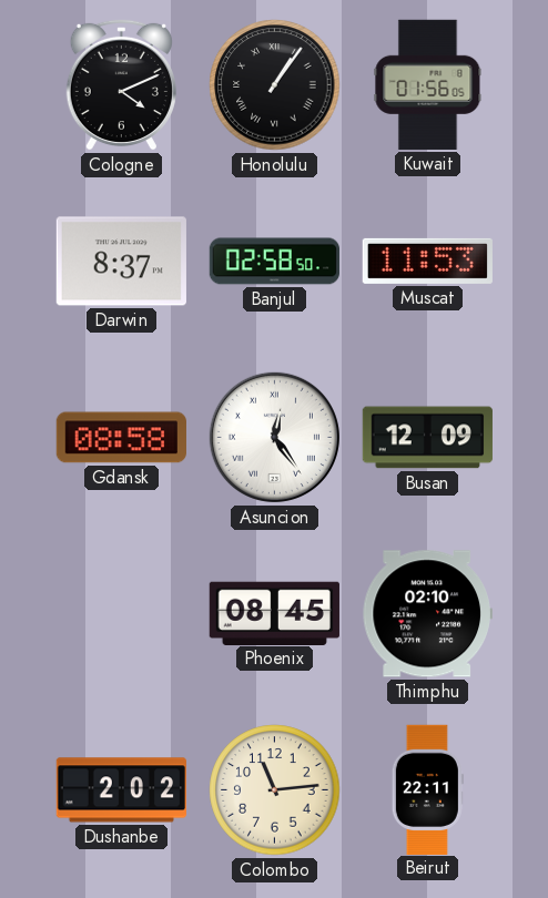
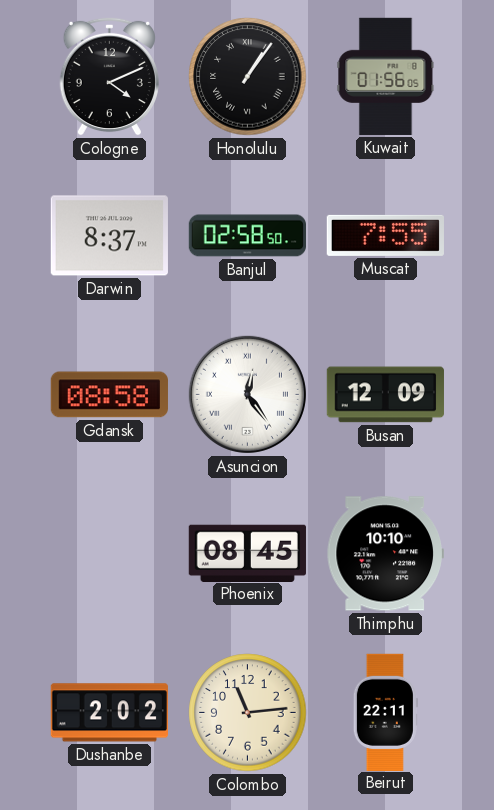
Muscat: 11:53 -> 7:55 (385, 235)
Thimphu: 02:10 -> 10:10 (385, 554)
